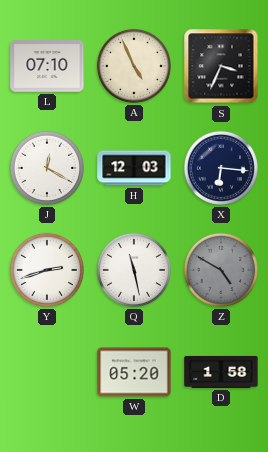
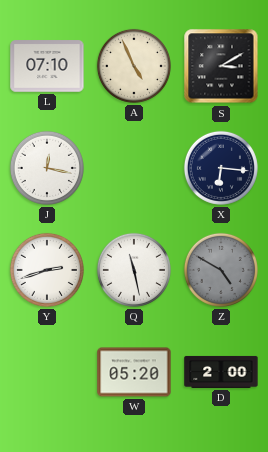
S: 3:34 -> 3:10 (221, 66)
J: 12:20 -> 12:17 (47, 168)
H: 12:03 -> none (134, 168)
D: 1:58 -> 2:00 (221, 372)
